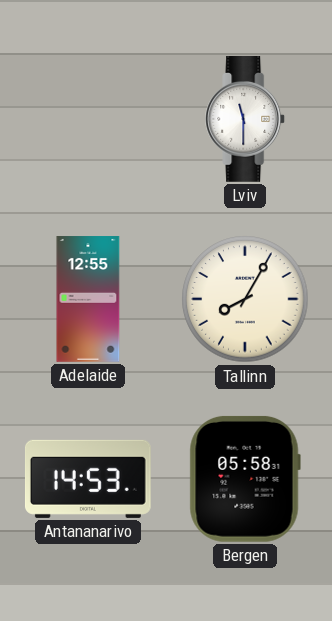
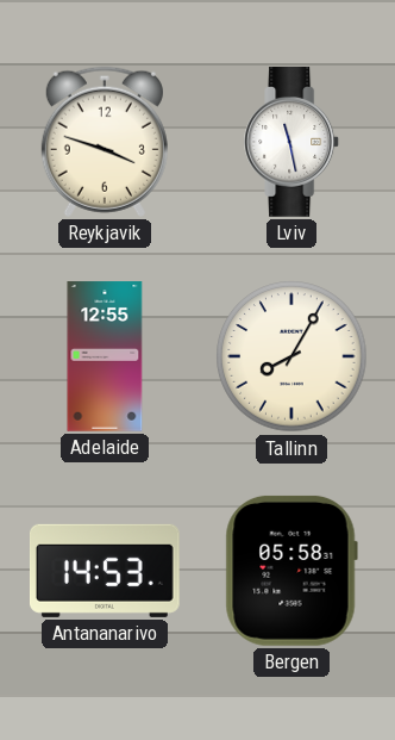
Reykjavik: none -> 3:48 (105, 142)
Lviv: 11:30 -> 11:28 (293, 143)
